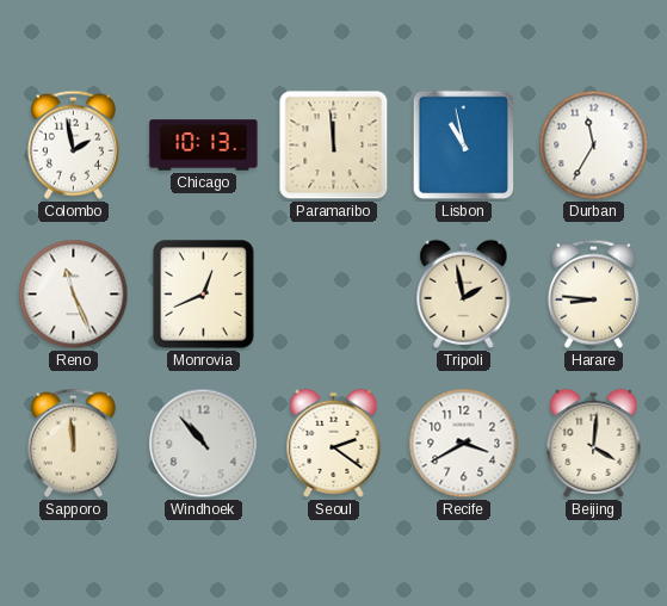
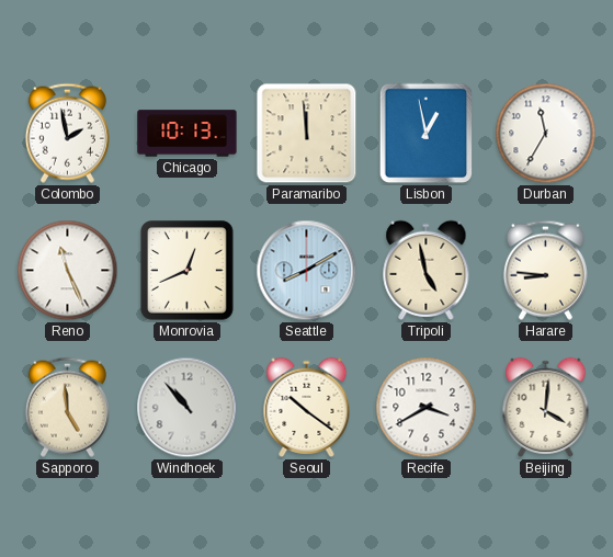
Lisbon: 10:58 -> 12:58 (427, 134)
Seattle: none -> 8:10 (307, 271)
Tripoli: 1:58 -> 4:58 (427, 270)
Sapporo: 11:59 -> 4:59 (67, 407)
Seoul: 2:21 -> 10:21 (307, 407)
